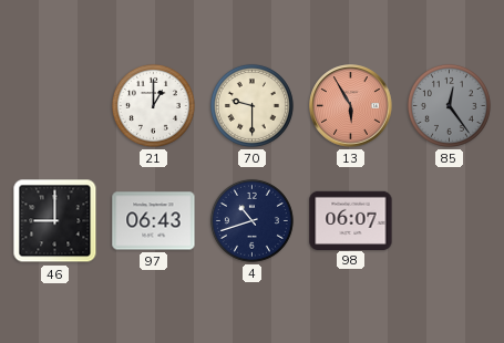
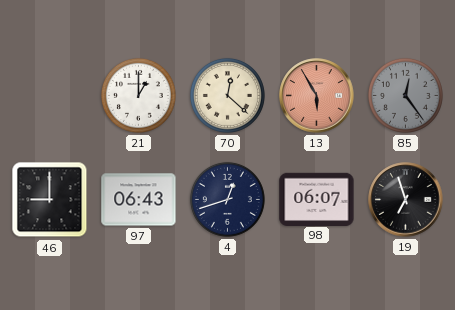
70: 9:30 -> 12:22 (227, 95)
4: 10:42 -> 12:42 (227, 199)
19: none -> 6:57 (406, 200)
